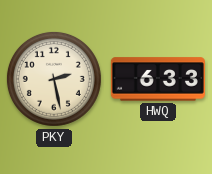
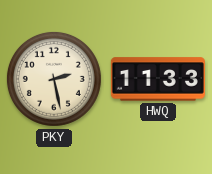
HWQ: 6:33 -> 11:33 (158, 79)
